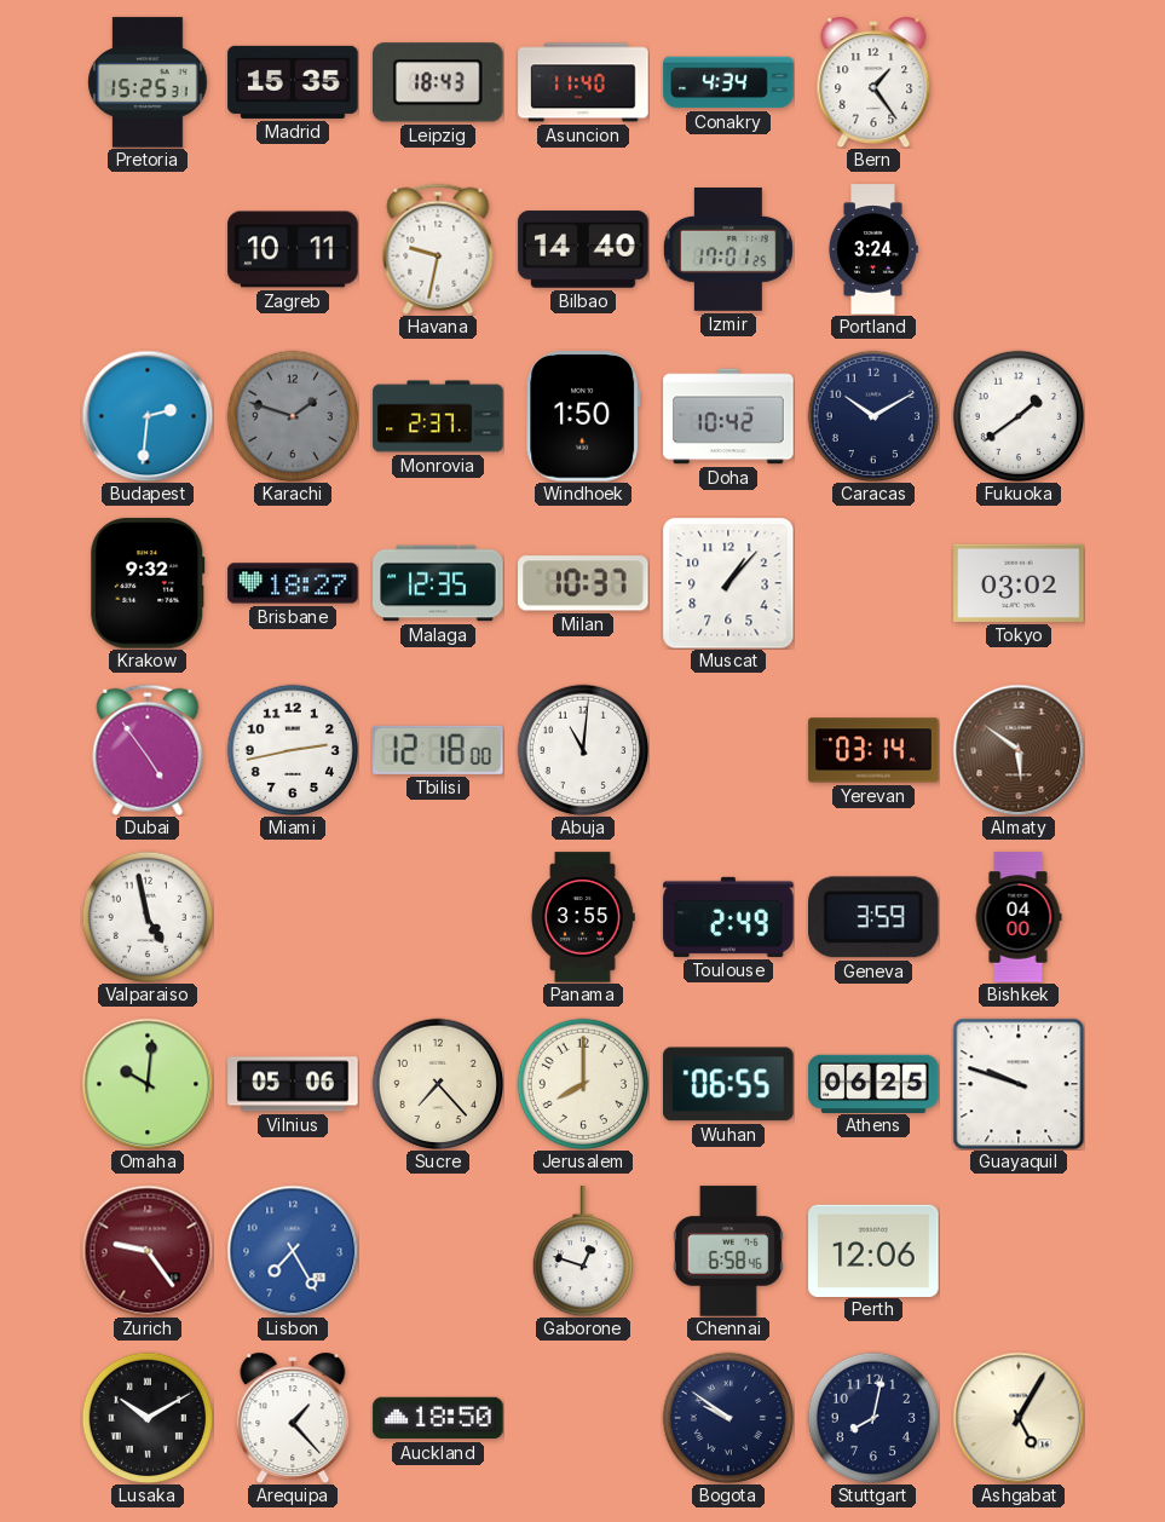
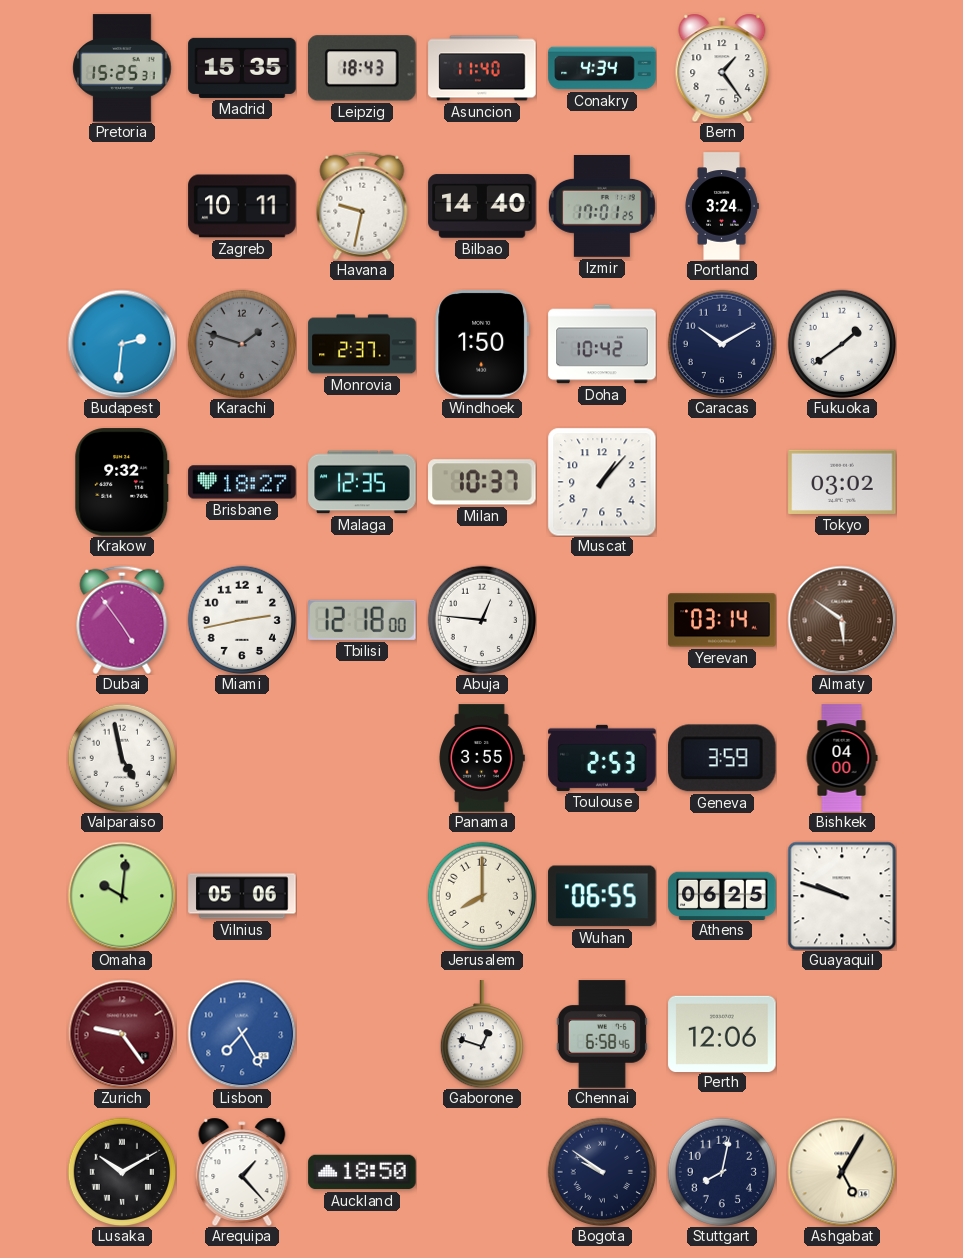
Abuja: 11:01 -> 12:46 (482, 620)
Toulouse: 2:49 -> 2:53 (602, 758)
Sucre: 7:23 -> none (438, 1084)
